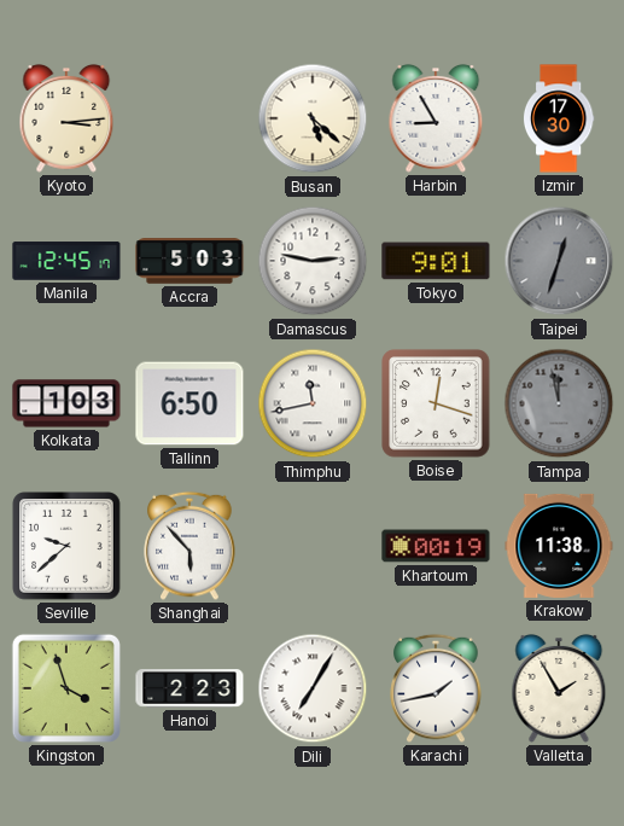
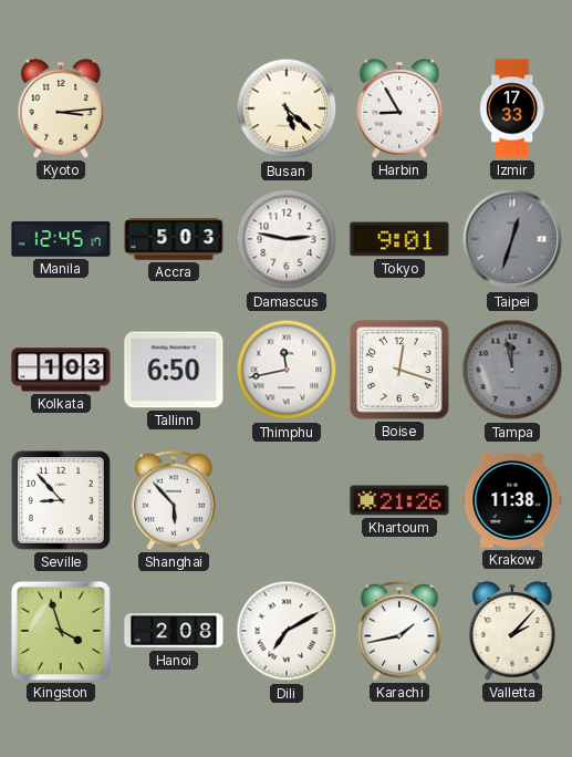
Izmir: 17:30 -> 17:33 (512, 108)
Seville: 9:38 -> 8:53 (61, 500)
Khartoum: 00:19 -> 21:26 (399, 500)
Hanoi: 2:23 -> 2:08 (174, 631)
Dili: 7:05 -> 7:10 (287, 631)
Valletta: 1:55 -> 2:07 (512, 631)
